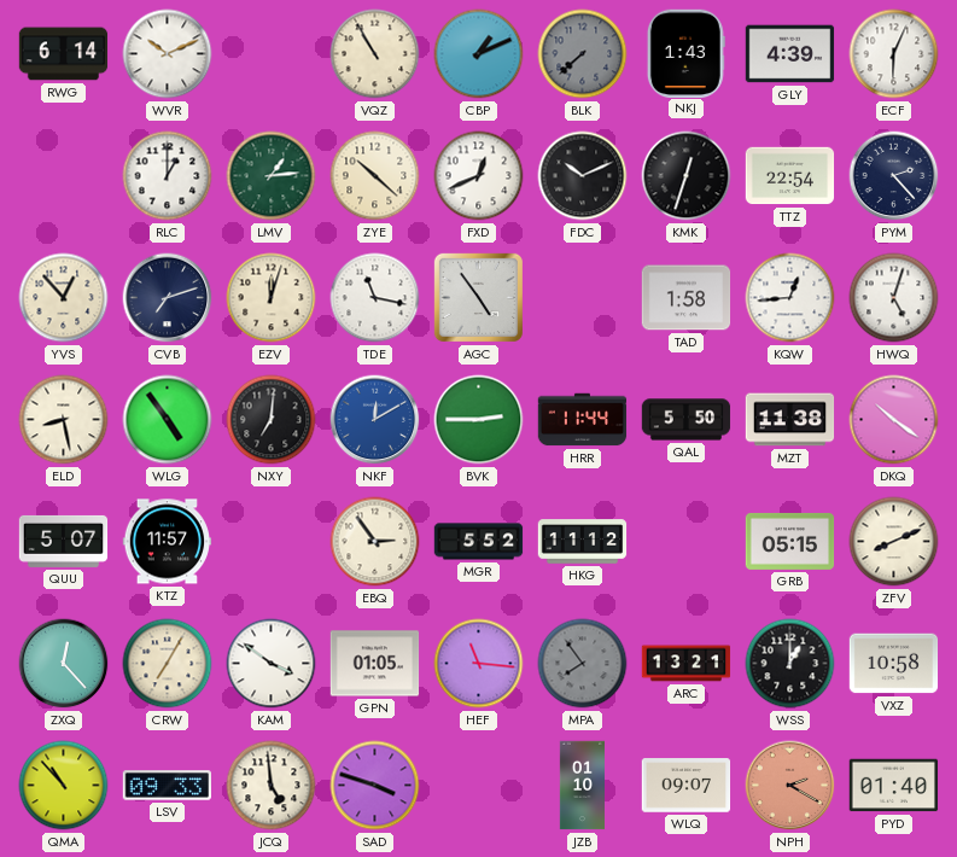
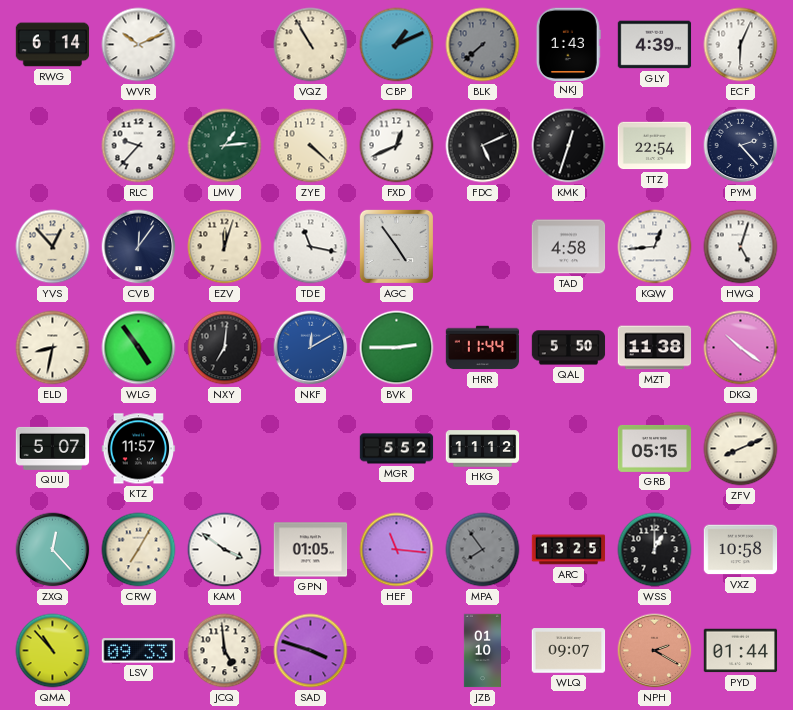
RLC: 1:00 -> 9:37 (139, 146)
ZYE: 10:22 -> 4:22 (311, 146)
FDC: 10:11 -> 5:11 (483, 146)
CVB: 7:12 -> 12:06 (139, 247)
TAD: 1:58 -> 4:58 (569, 247)
ELD: 8:28 -> 8:32 (53, 348)
EBQ: 2:54 -> none (375, 542)
ARC: 13:21 -> 13:25 (569, 550)
PYD: 01:40 -> 01:44 (741, 651)
